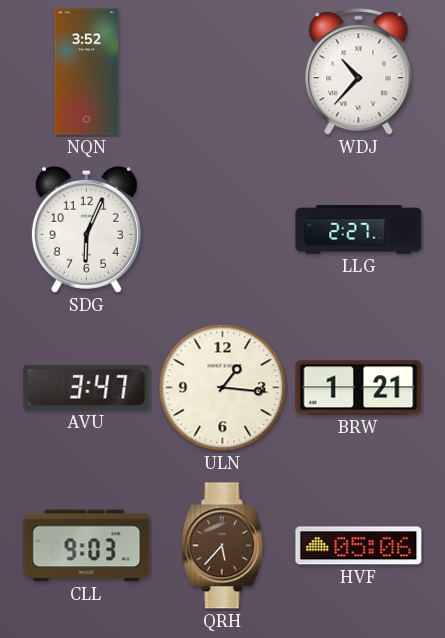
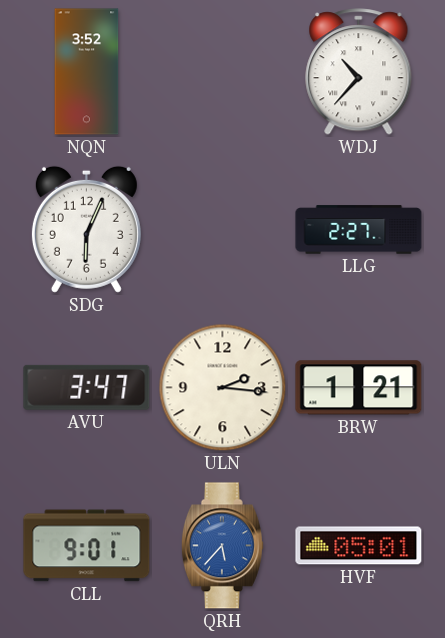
ULN: 1:16 -> 2:16 (223, 388)
CLL: 9:03 -> 9:01 (87, 546)
QRH dial: brown -> blue (222, 546)
HVF: 05:06 -> 05:01 (359, 546)
